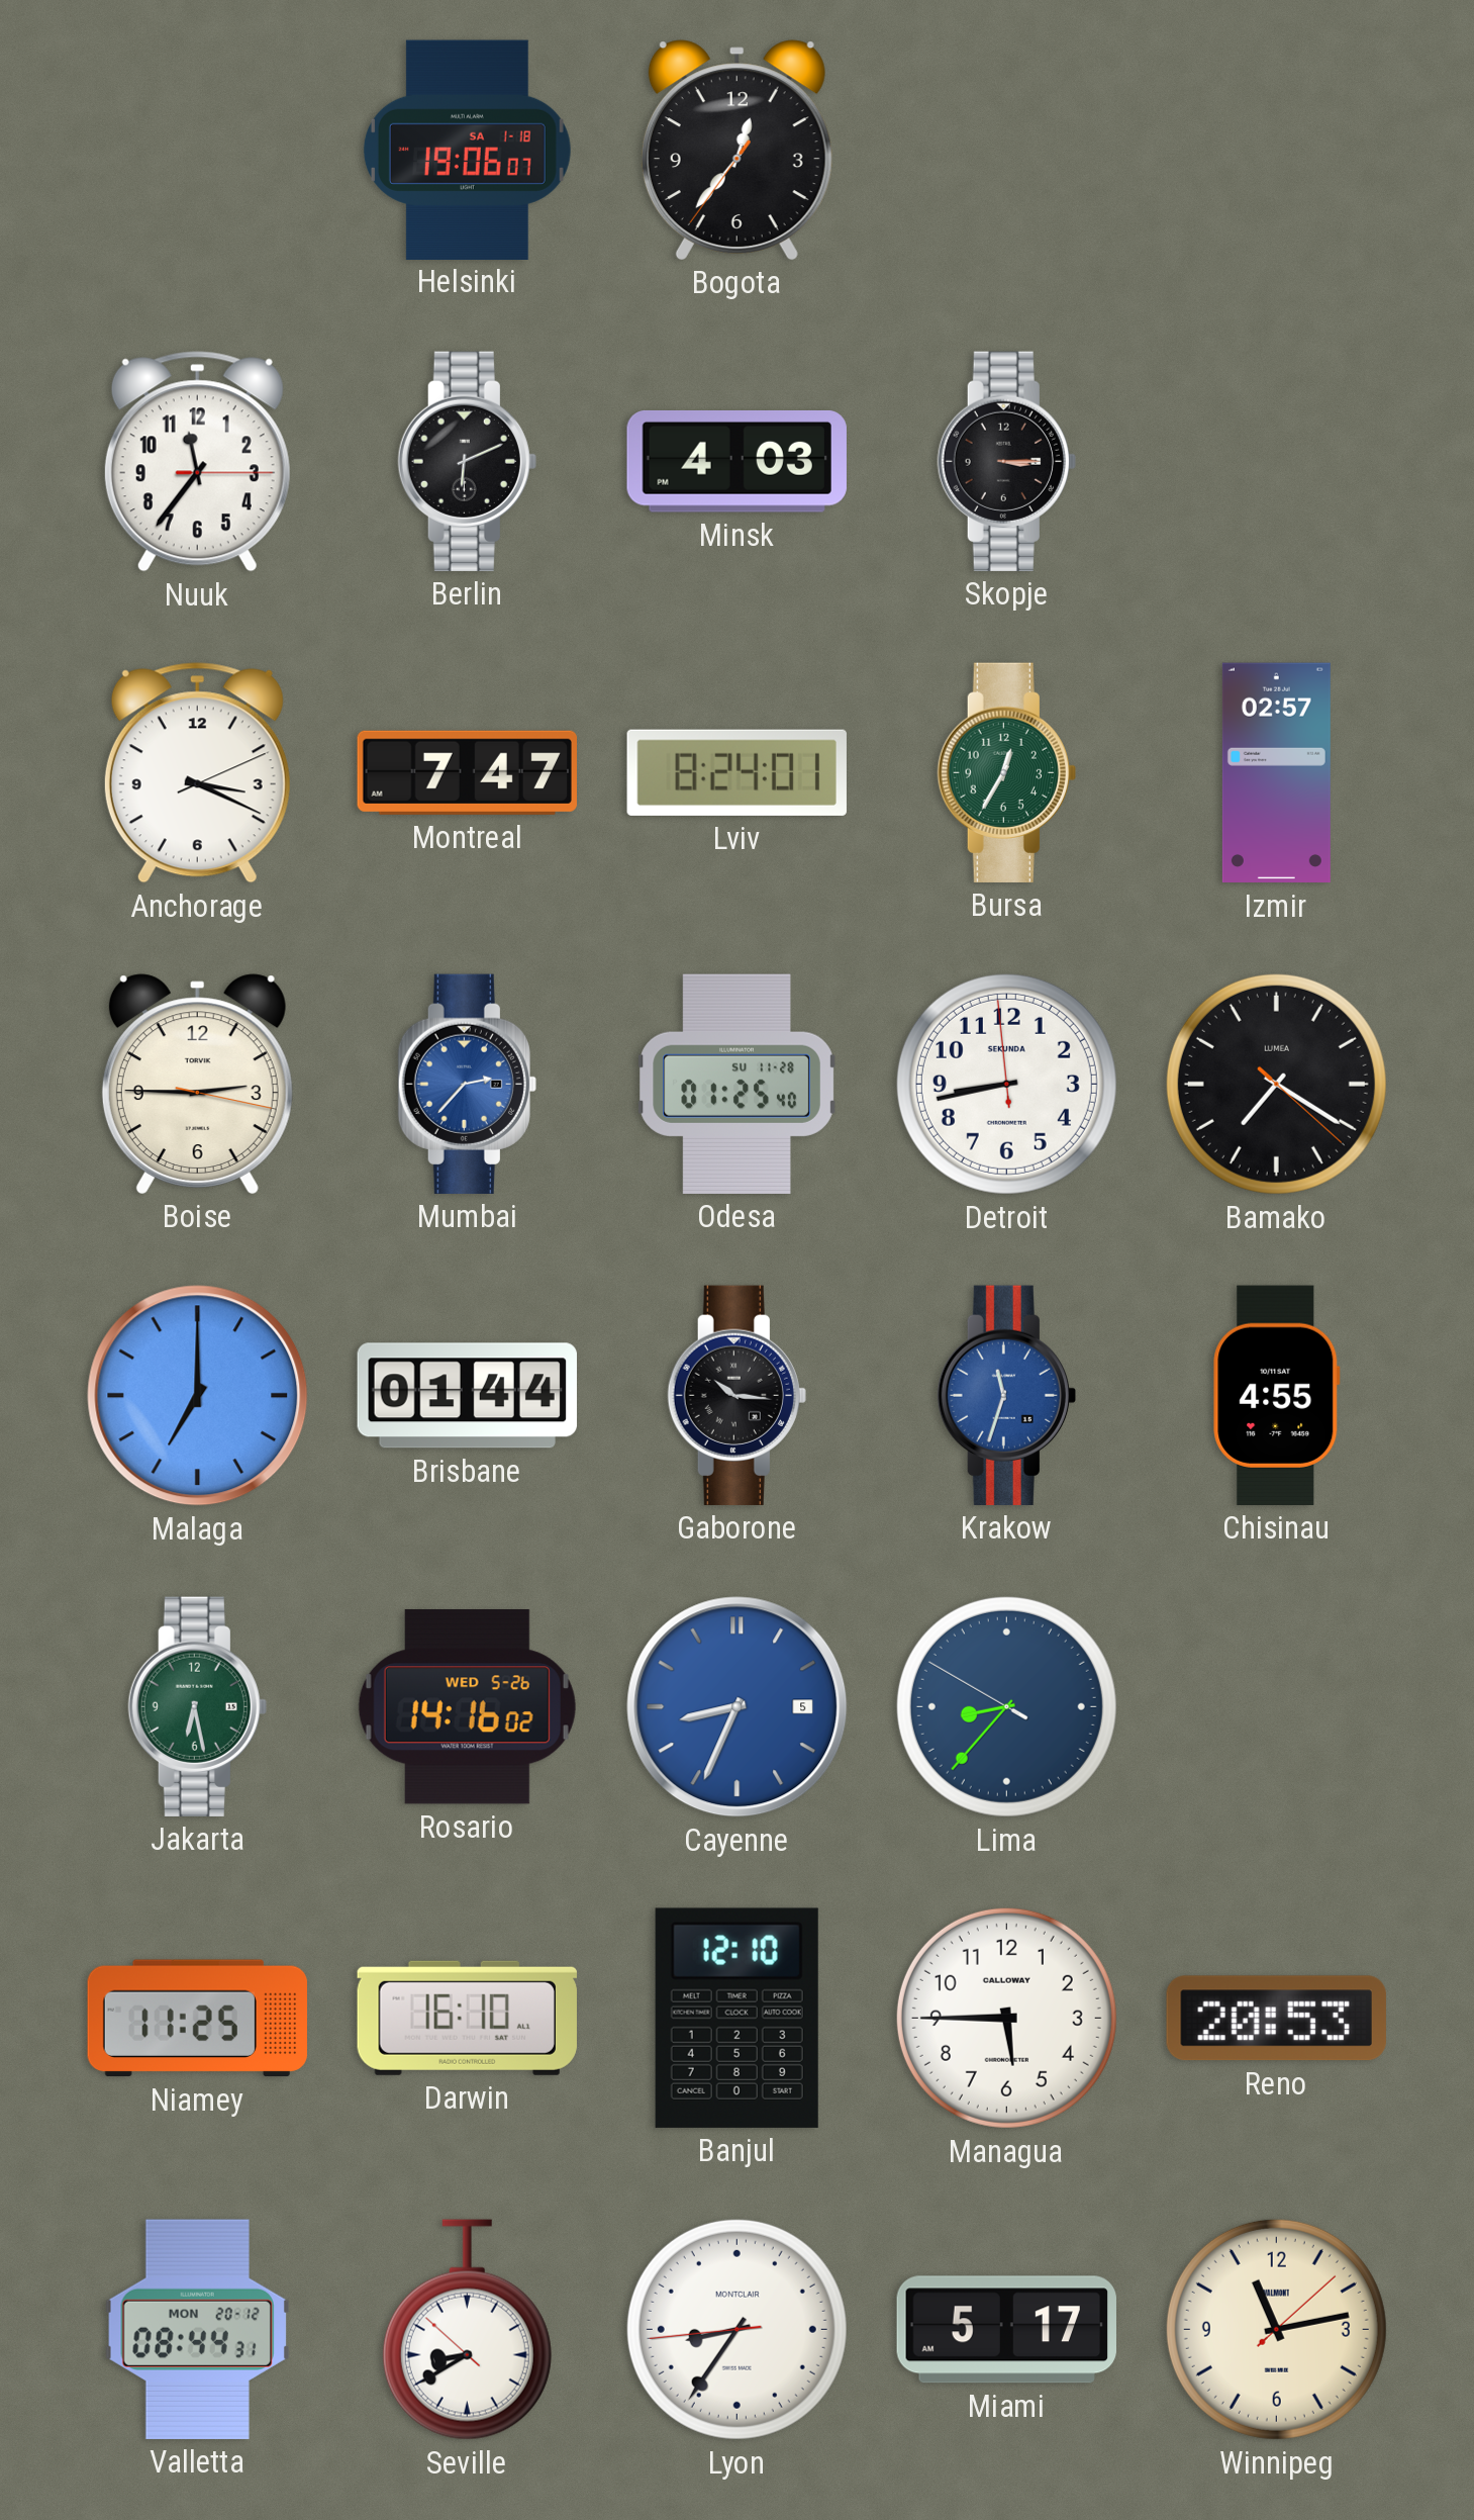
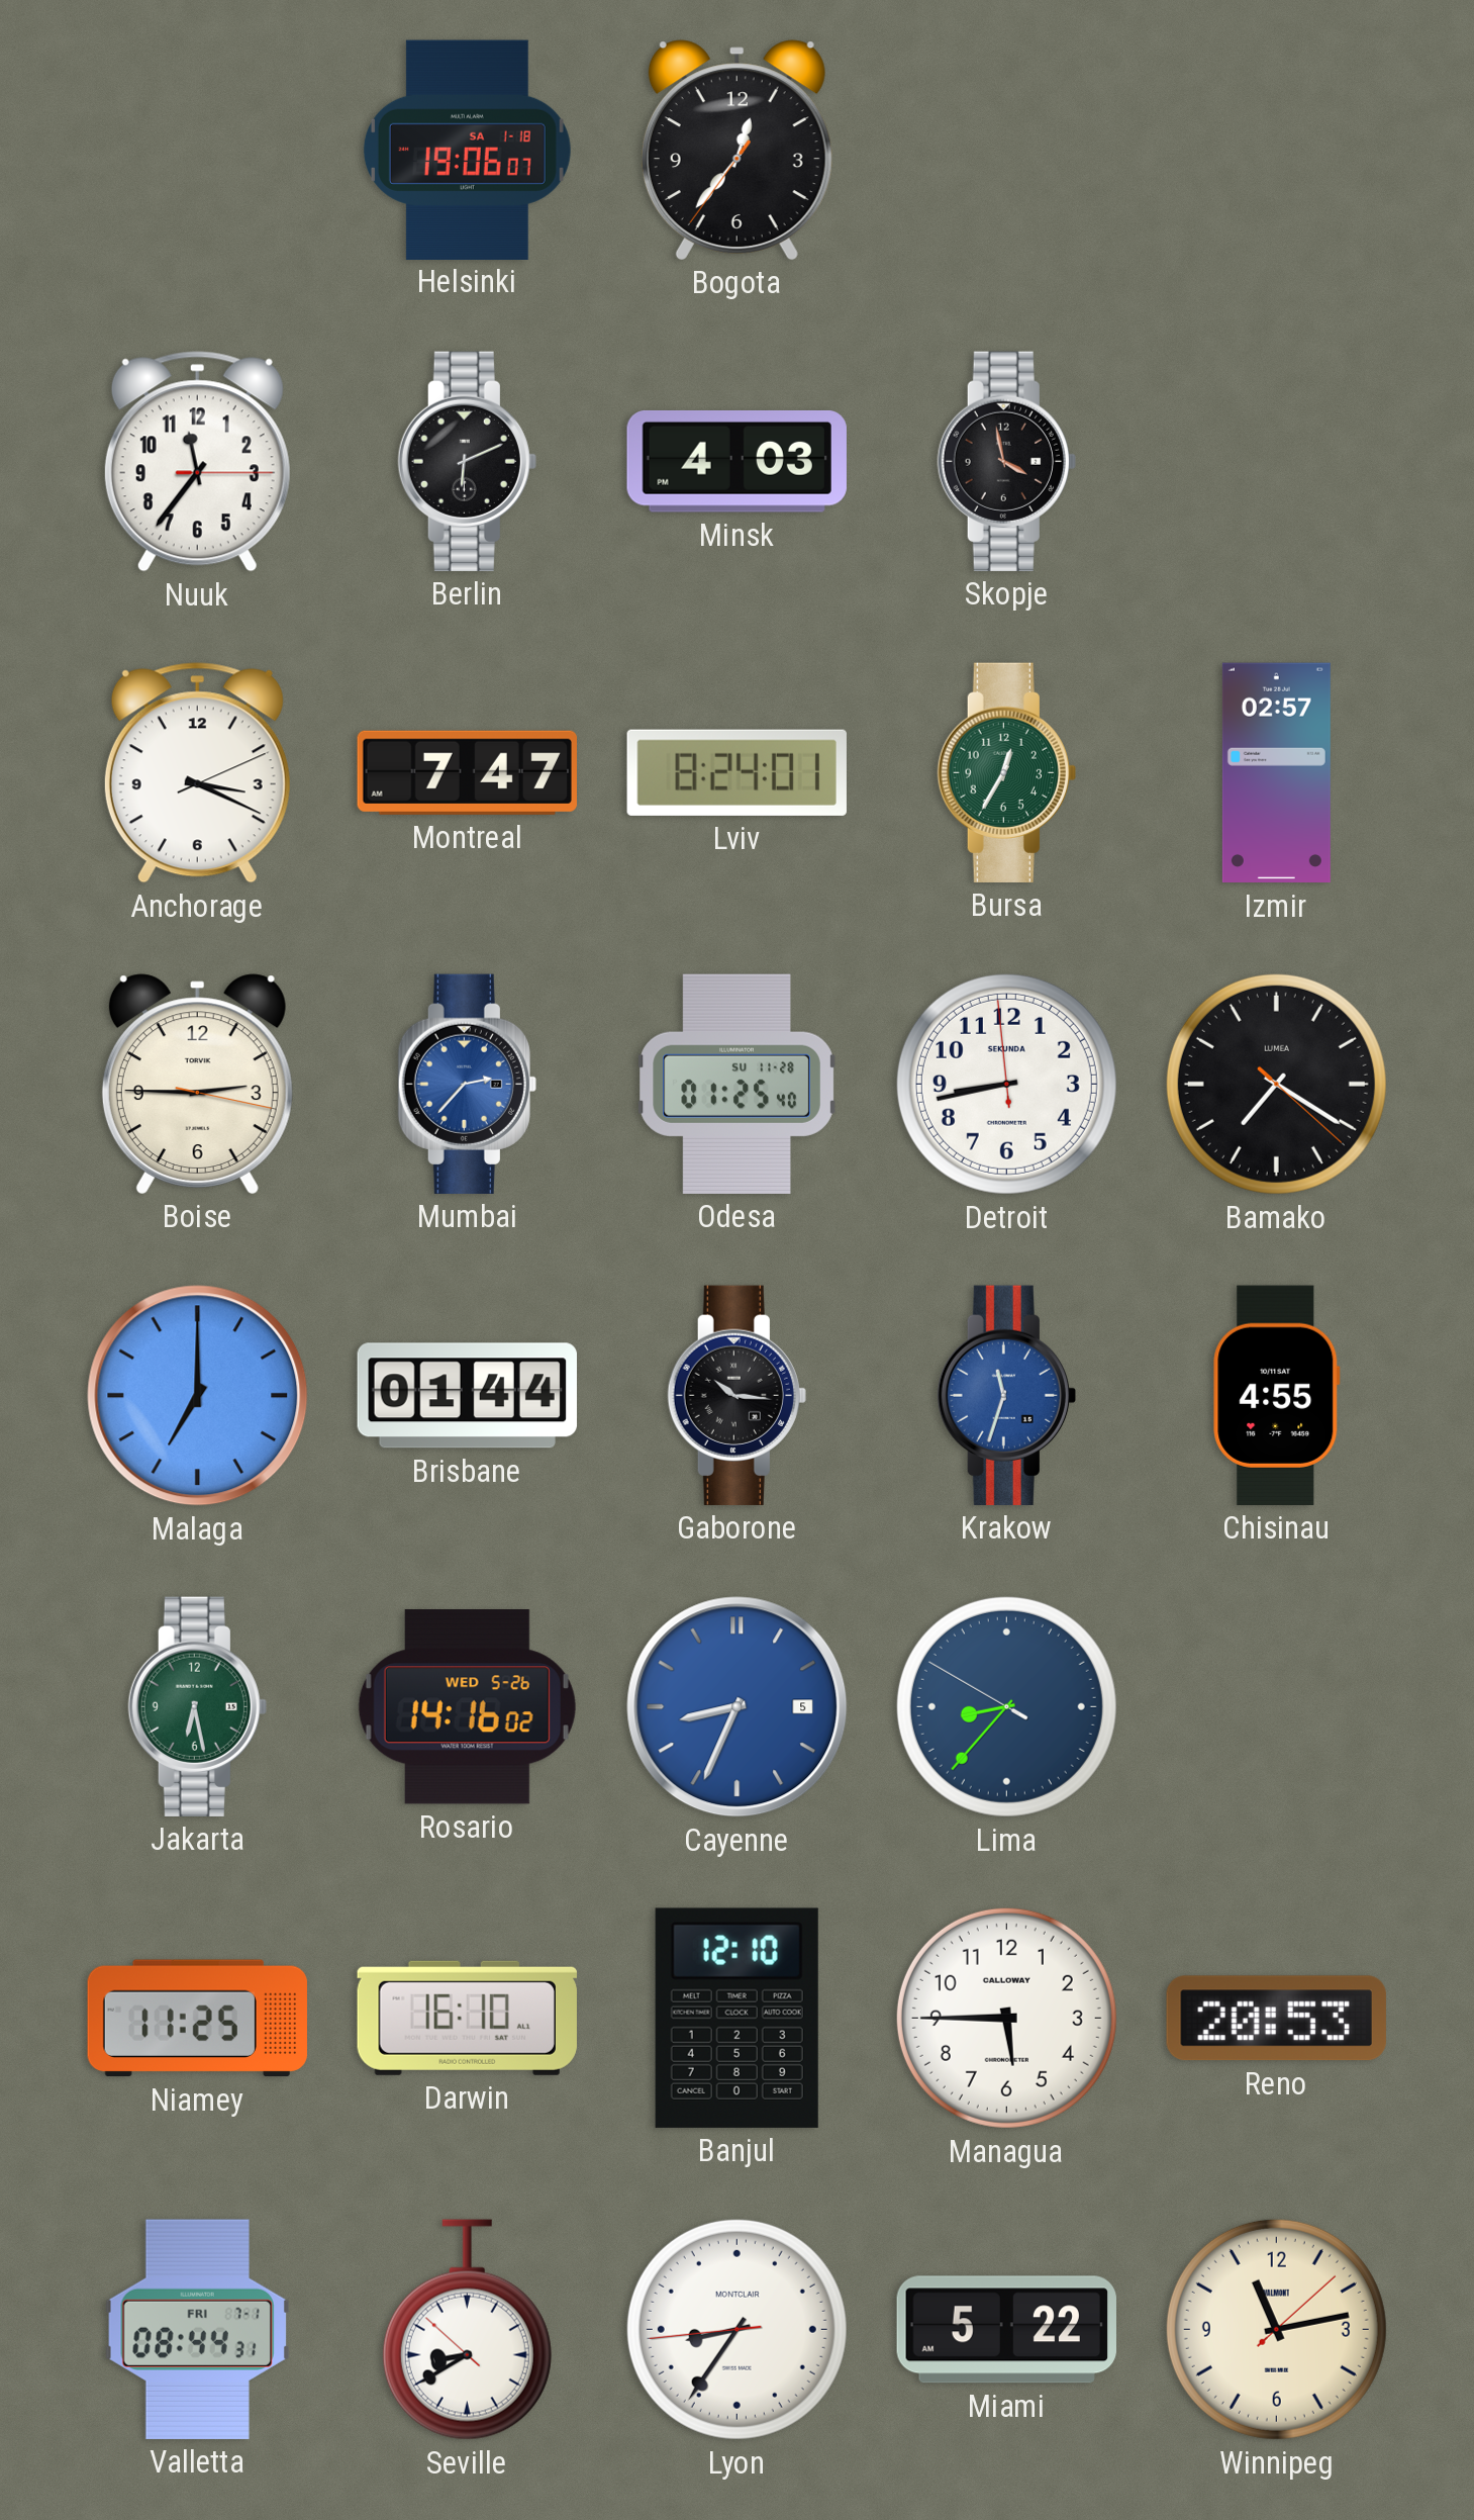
Skopje: 3:15 -> 3:58 (1006, 461)
Valletta date: MON 20-12 -> FRI 7-1 (197, 2329)
Miami: 5:17 -> 5:22 (1006, 2330)
